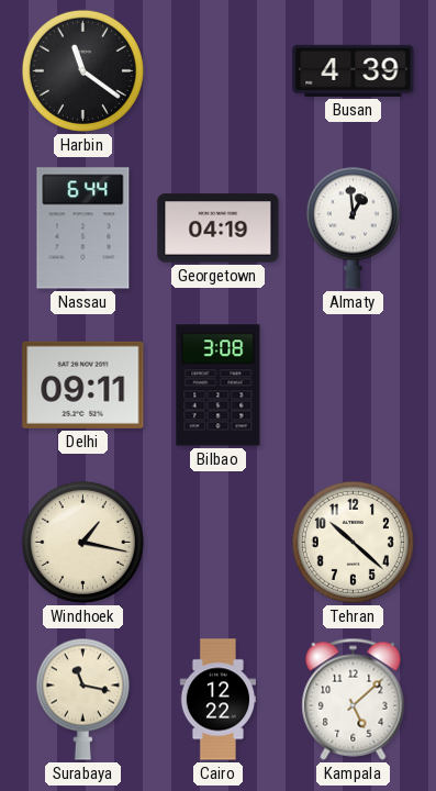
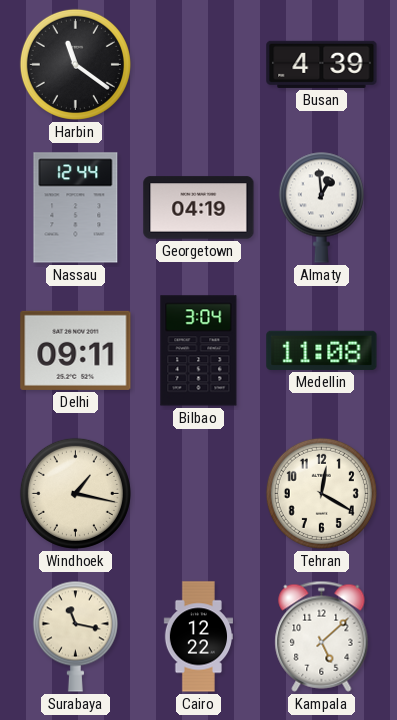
Nassau: 6:44 -> 12:44 (76, 208)
Bilbao: 3:08 -> 3:04 (199, 351)
Medellin: none -> 11:08 (322, 350)
Tehran: 10:22 -> 12:20 (321, 493)
